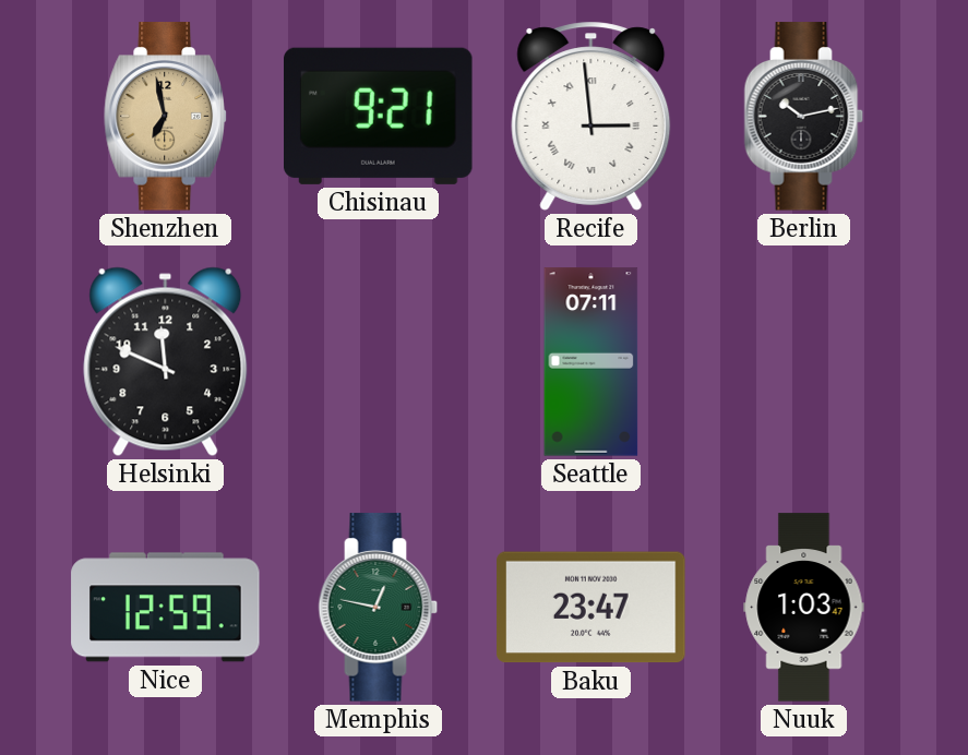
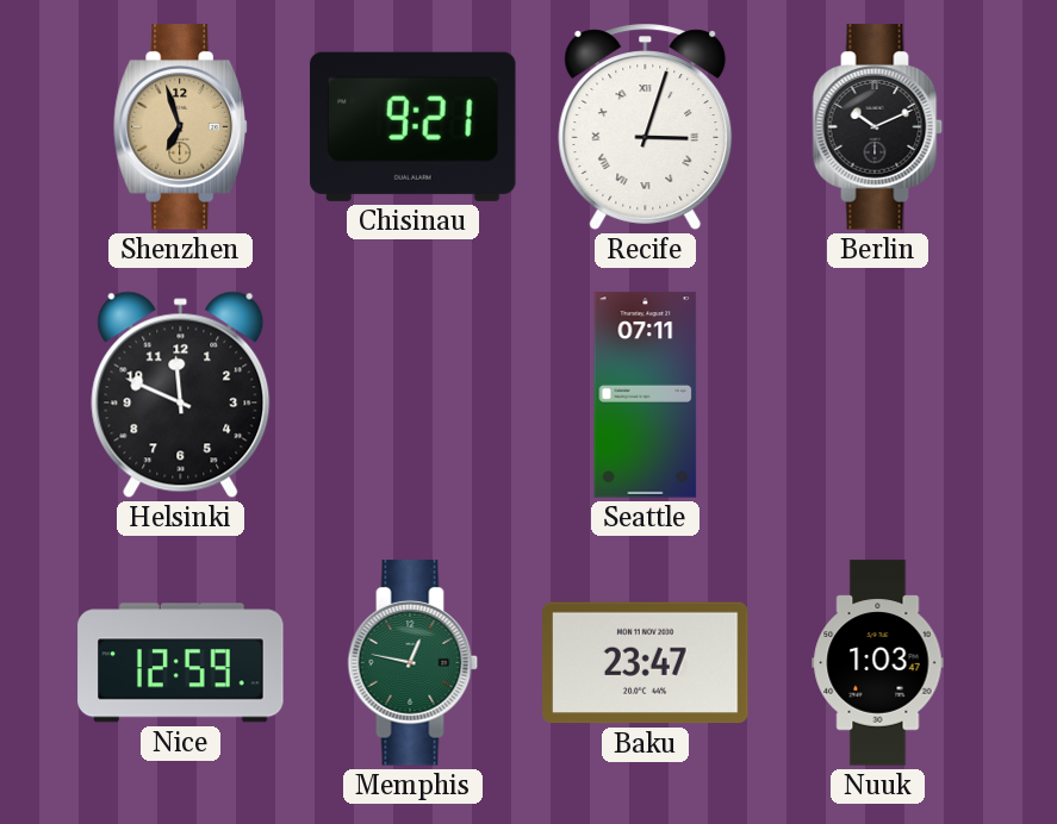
Shenzhen: 6:58 -> 6:57 (180, 127)
Recife: 2:59 -> 3:03 (646, 126)
Berlin: 10:13 -> 10:11 (878, 127)
